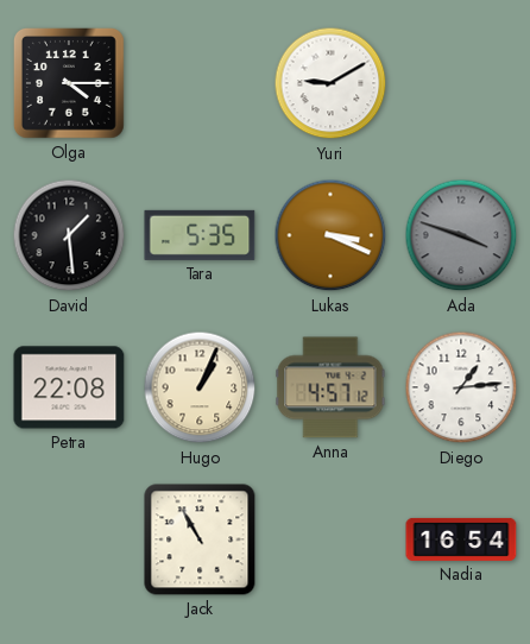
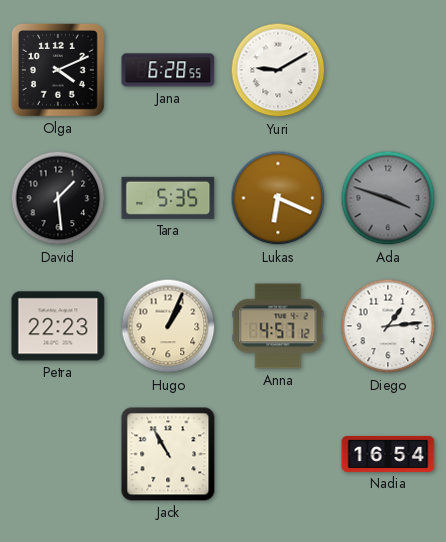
Olga: 4:15 -> 4:11 (58, 70)
Jana: none -> 6:28 (168, 70)
Lukas: 3:19 -> 6:19 (278, 198)
Petra: 22:08 -> 22:23 (58, 326)
